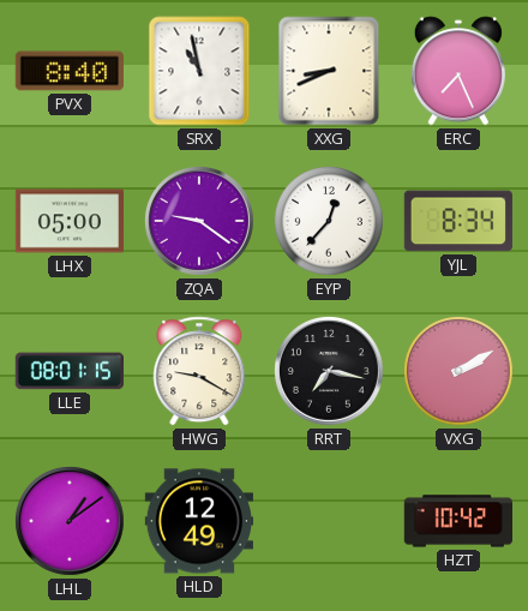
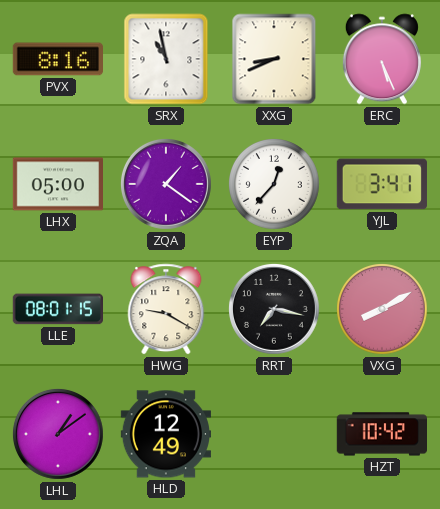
PVX: 8:40 -> 8:16 (57, 59)
ERC: 7:26 -> 5:26 (382, 59)
ZQA: 9:21 -> 1:21 (166, 184)
YJL: 8:34 -> 3:41 (381, 184)
VXG: 2:10 -> 8:10 (383, 310)
